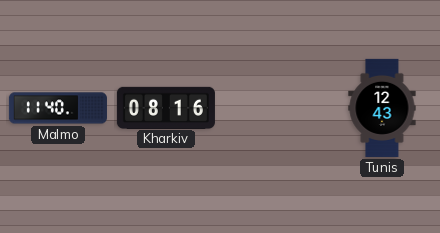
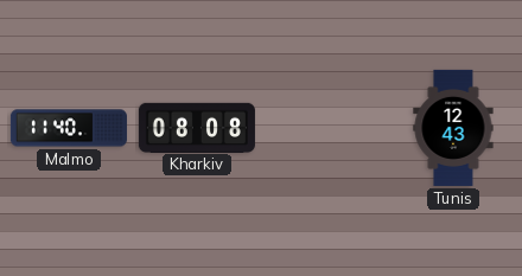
Kharkiv: 08:16 -> 08:08 (197, 127)
